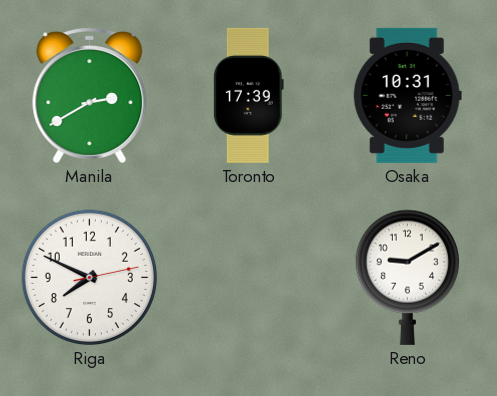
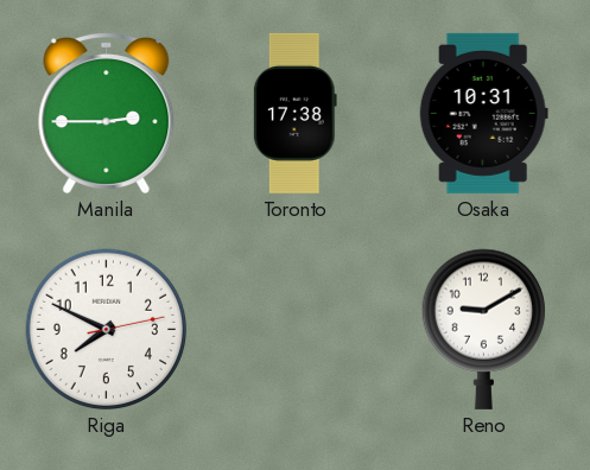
Manila: 2:40 -> 2:45 (107, 113)
Toronto: 17:39 -> 17:38 (294, 113)
